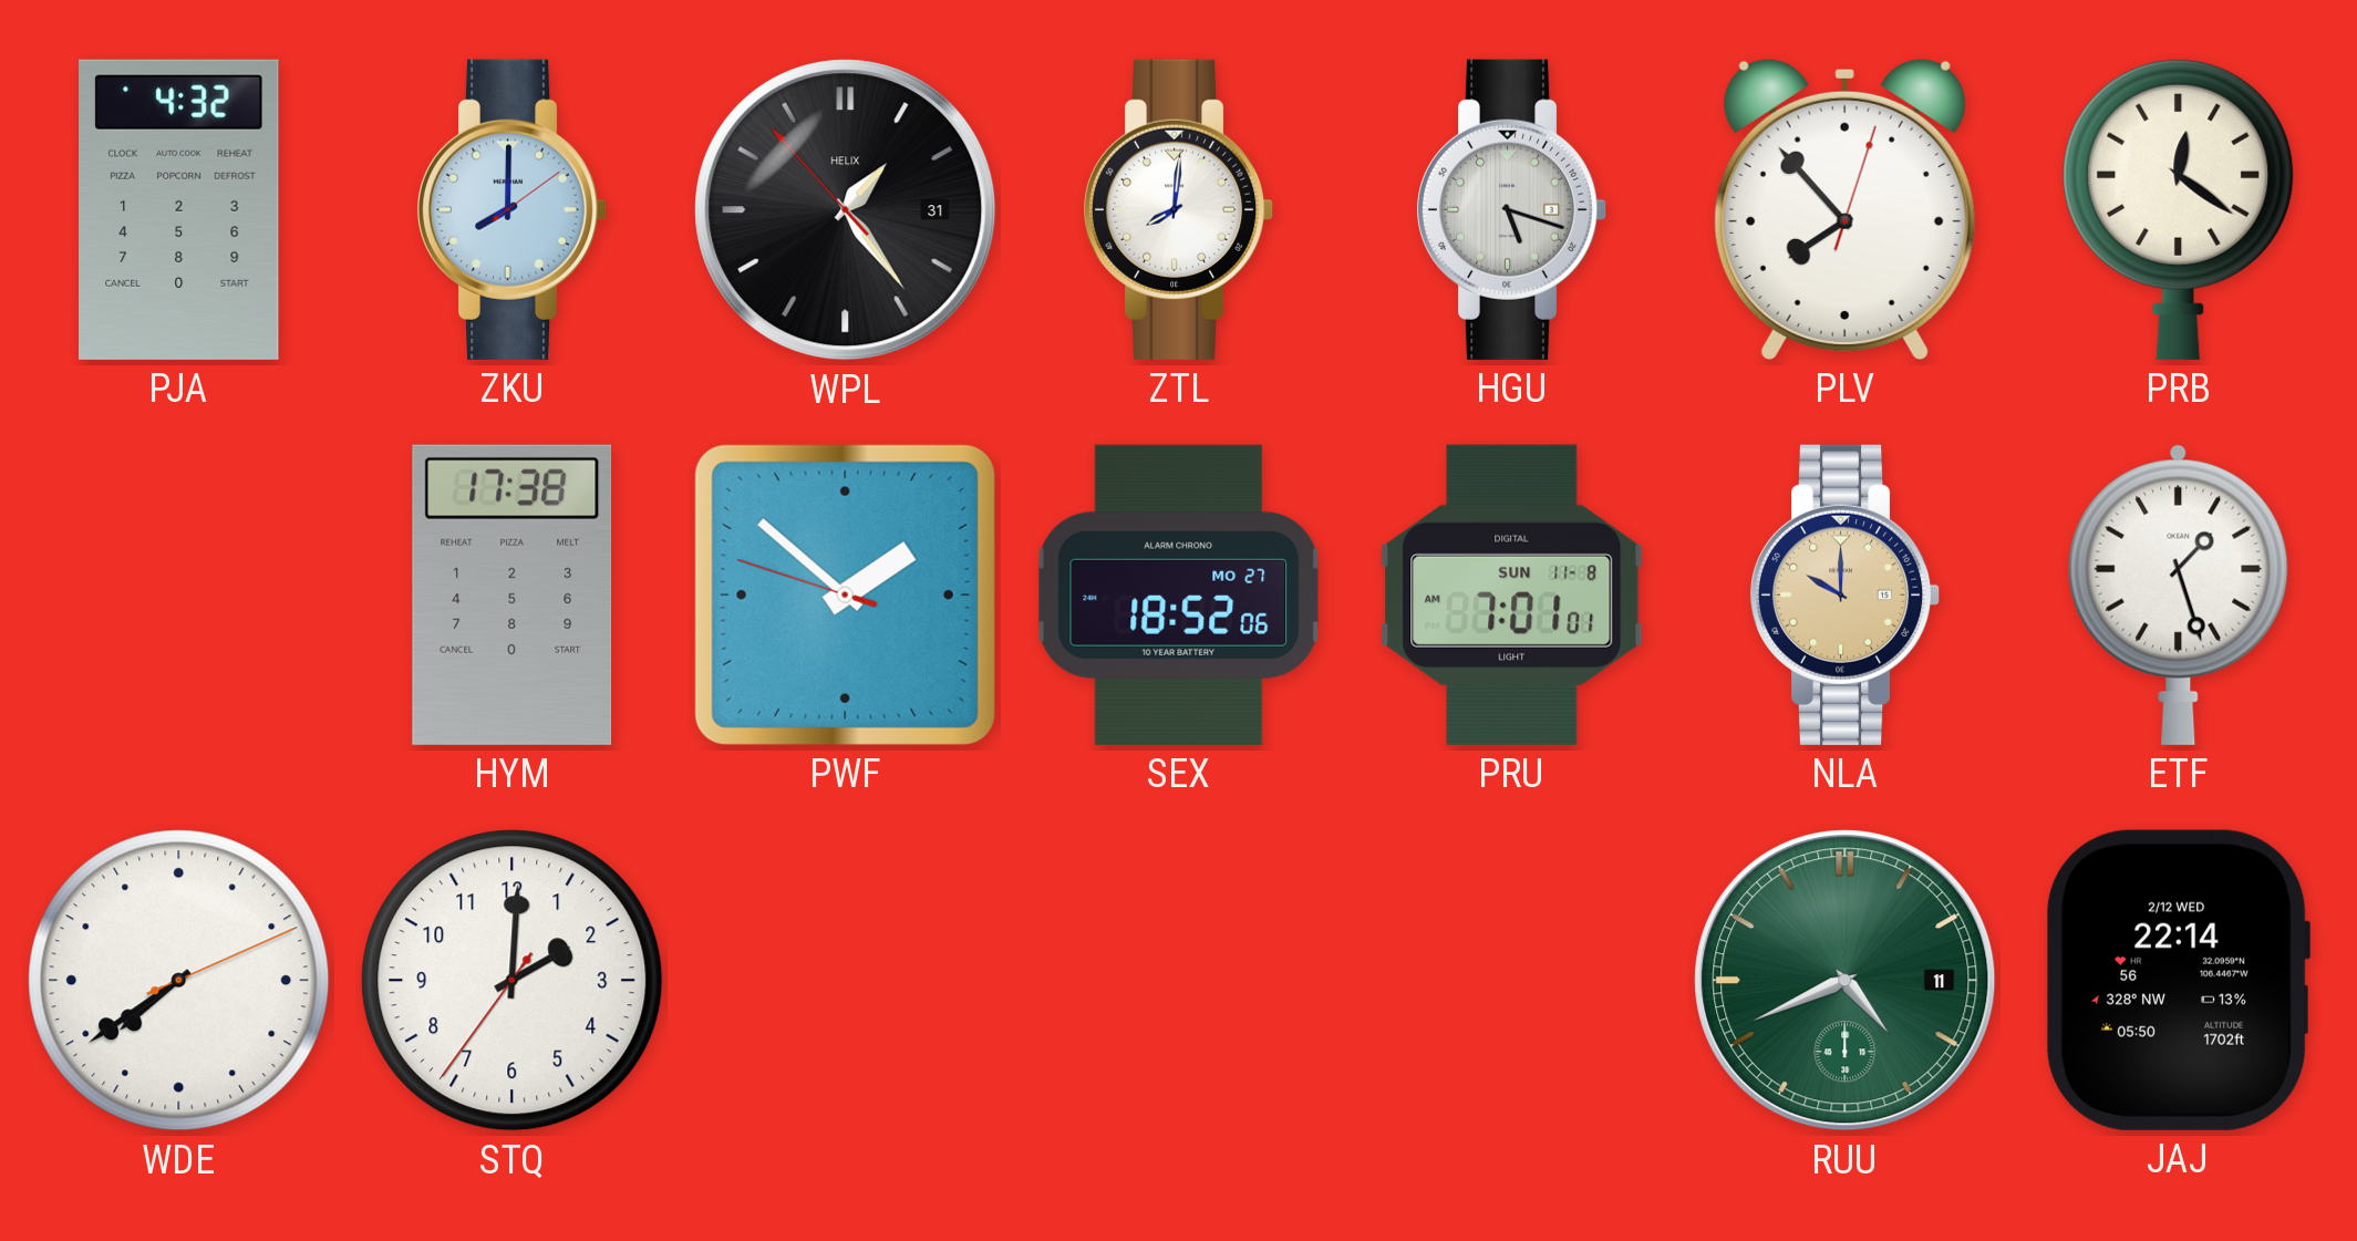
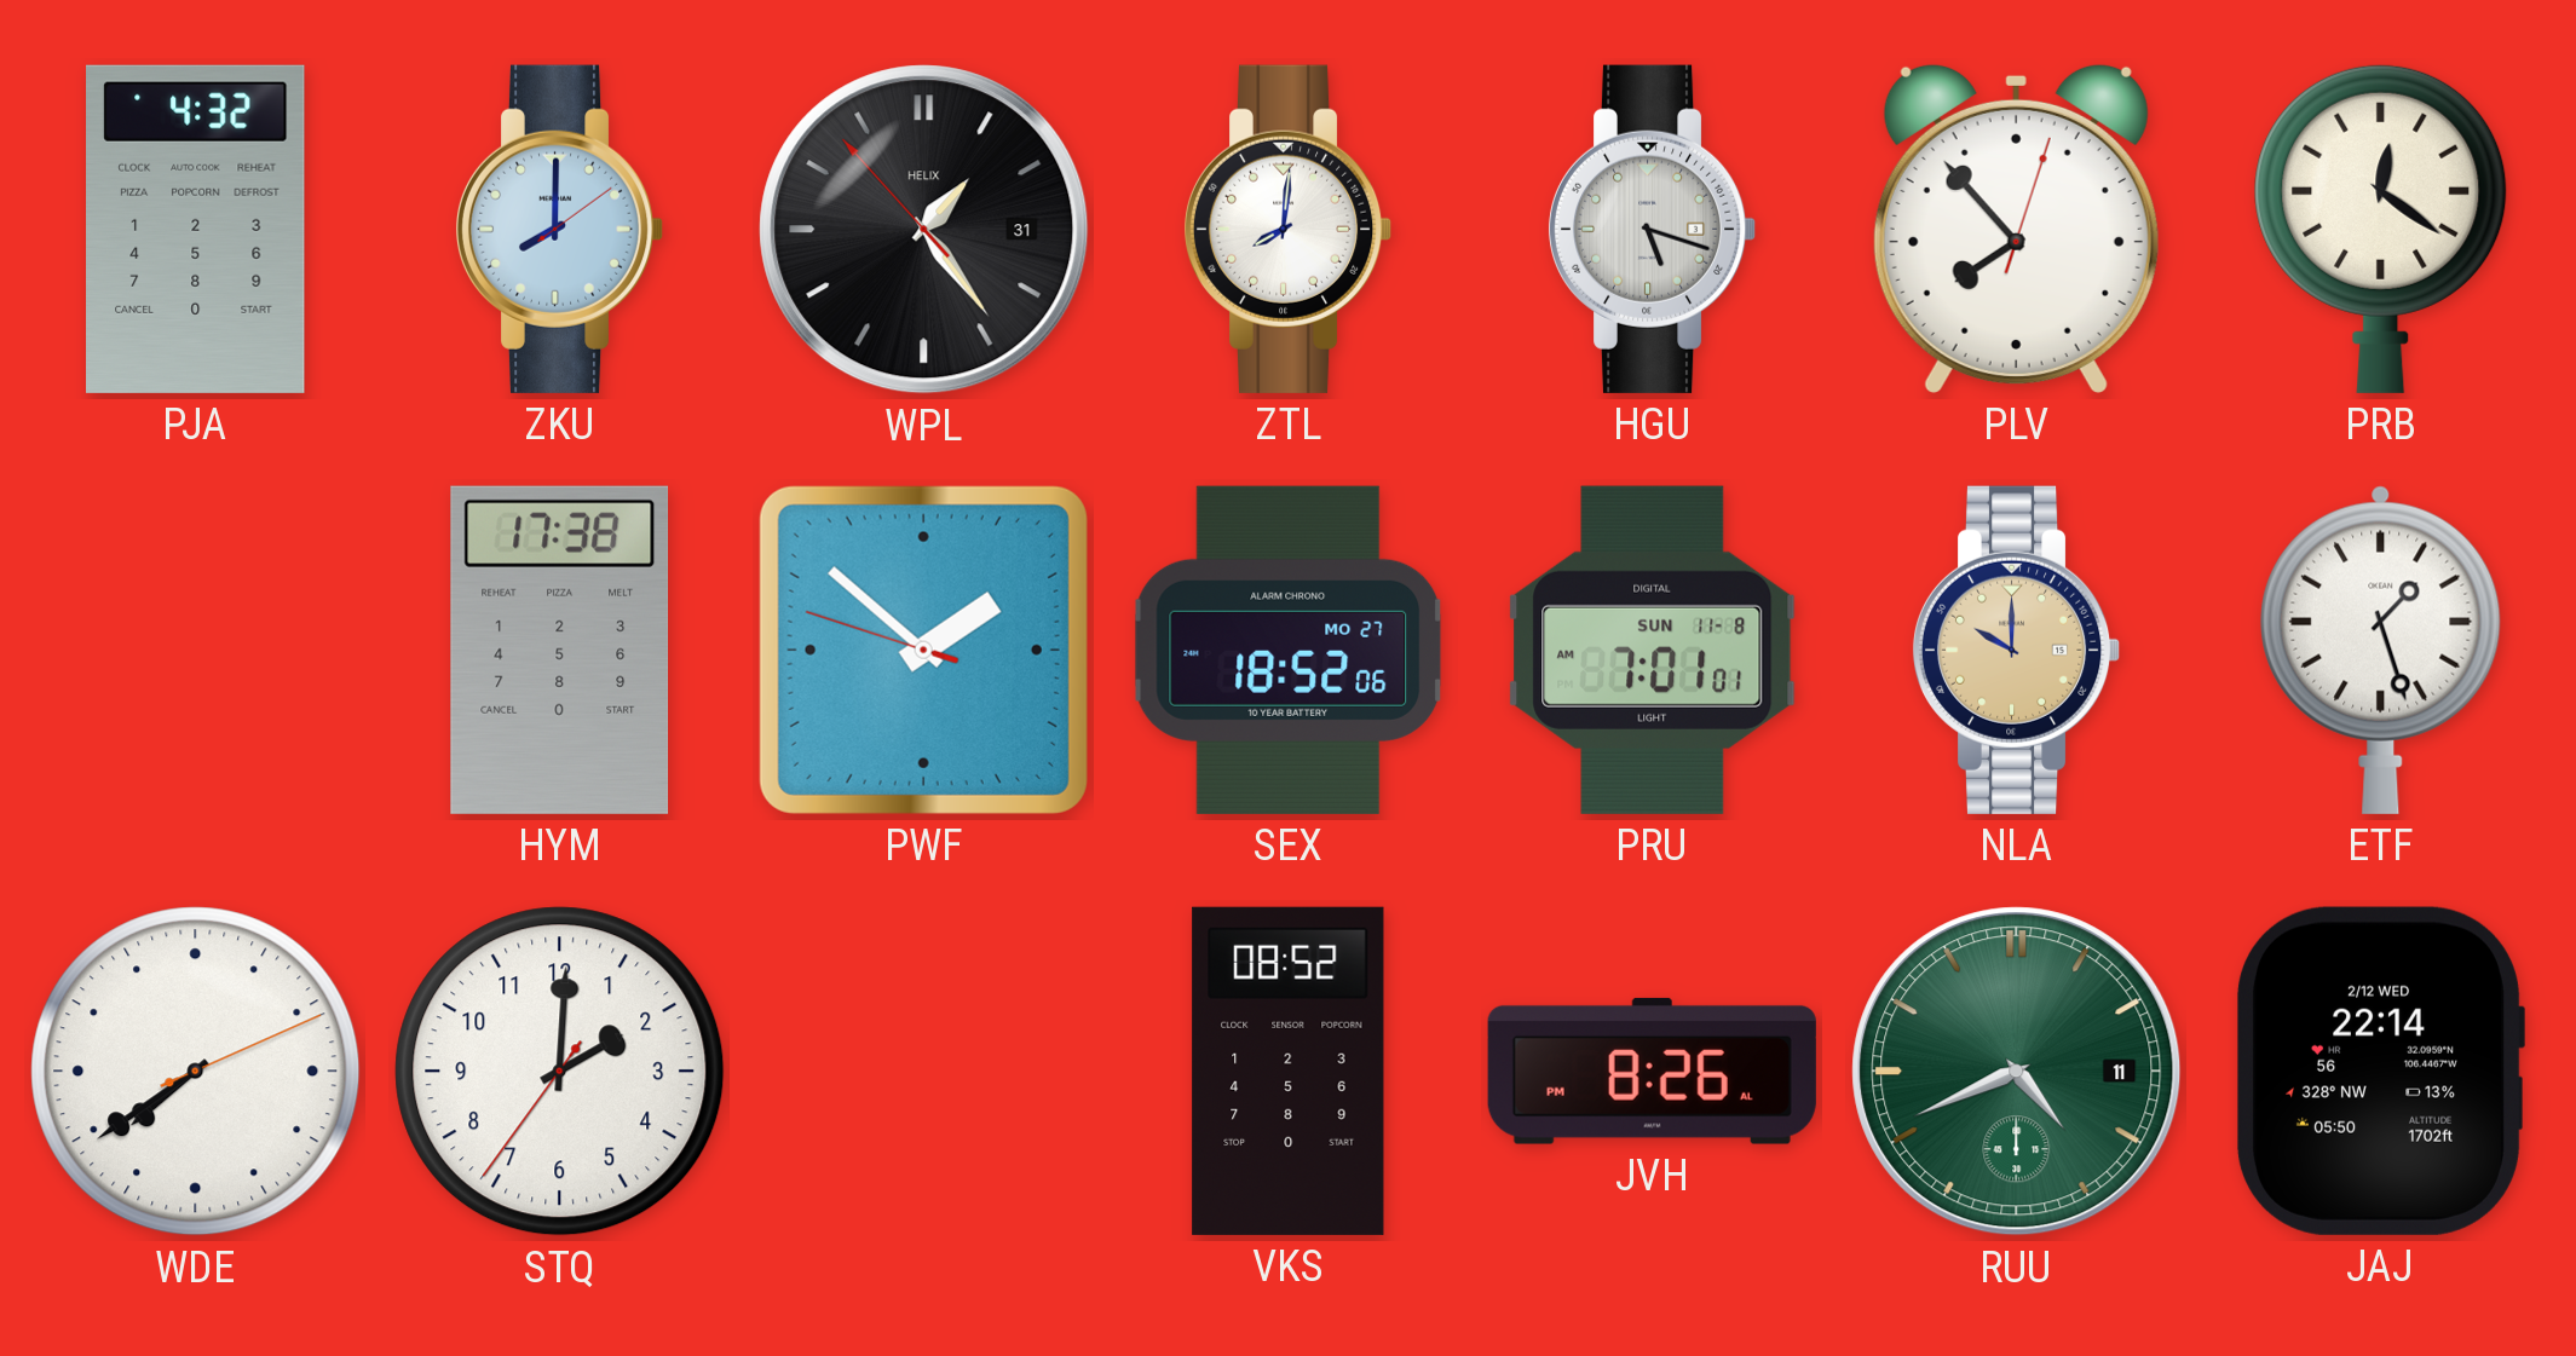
VKS: none -> 08:52 (1289, 1071)
JVH: none -> 8:26 (1652, 1071)
